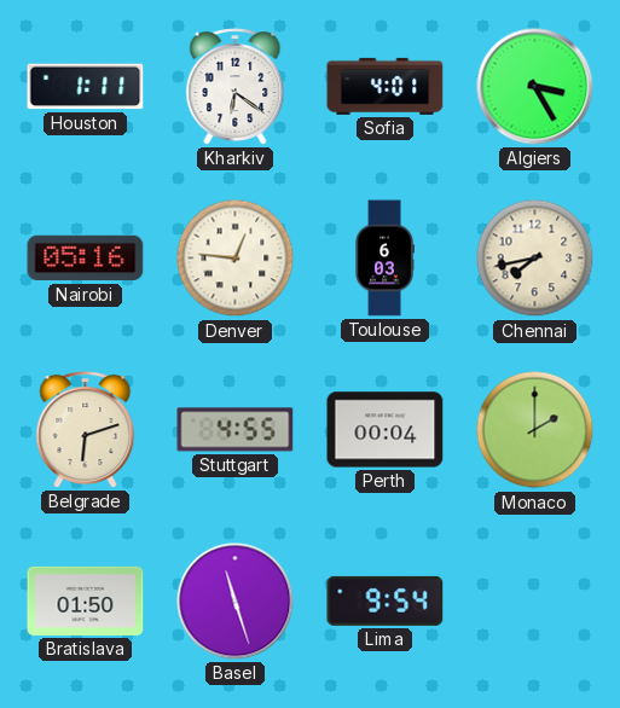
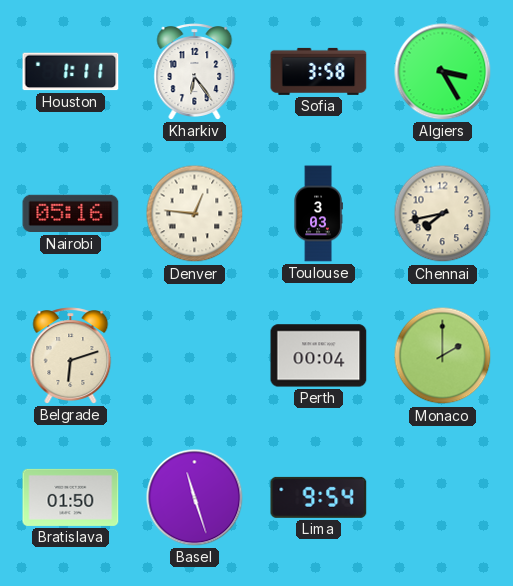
Kharkiv: 6:21 -> 6:24 (195, 72)
Sofia: 4:01 -> 3:58 (319, 71)
Toulouse: 6:03 -> 3:03 (318, 214)
Stuttgart: 4:55 -> none (236, 430)
